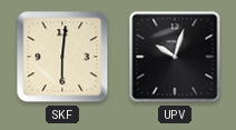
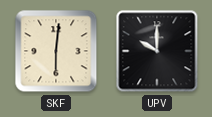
UPV: 10:03 -> 10:00 (157, 51)
